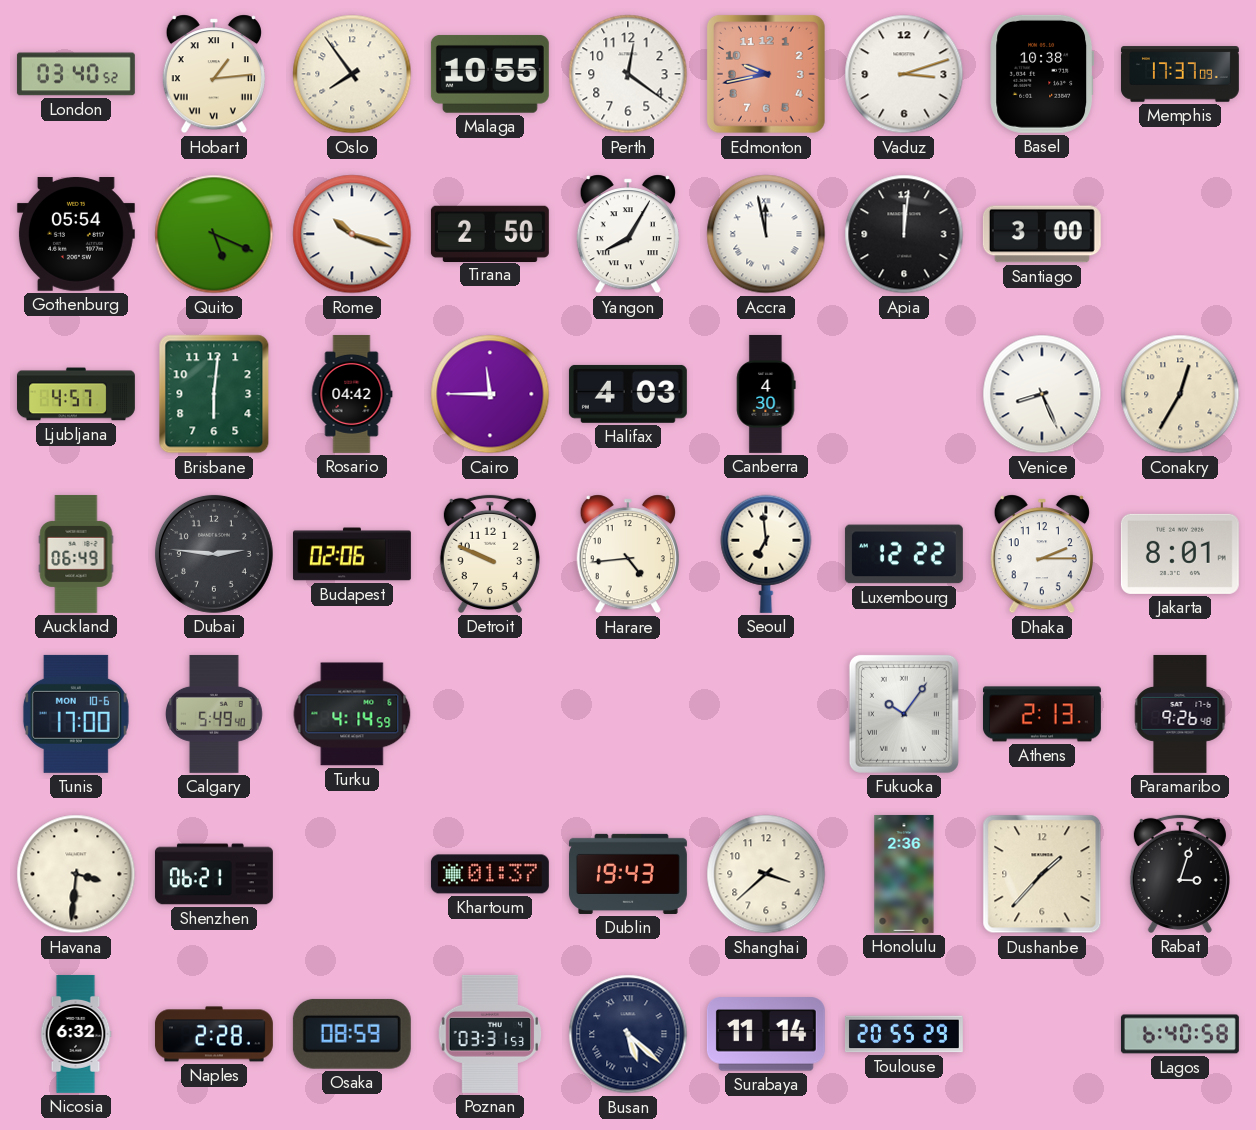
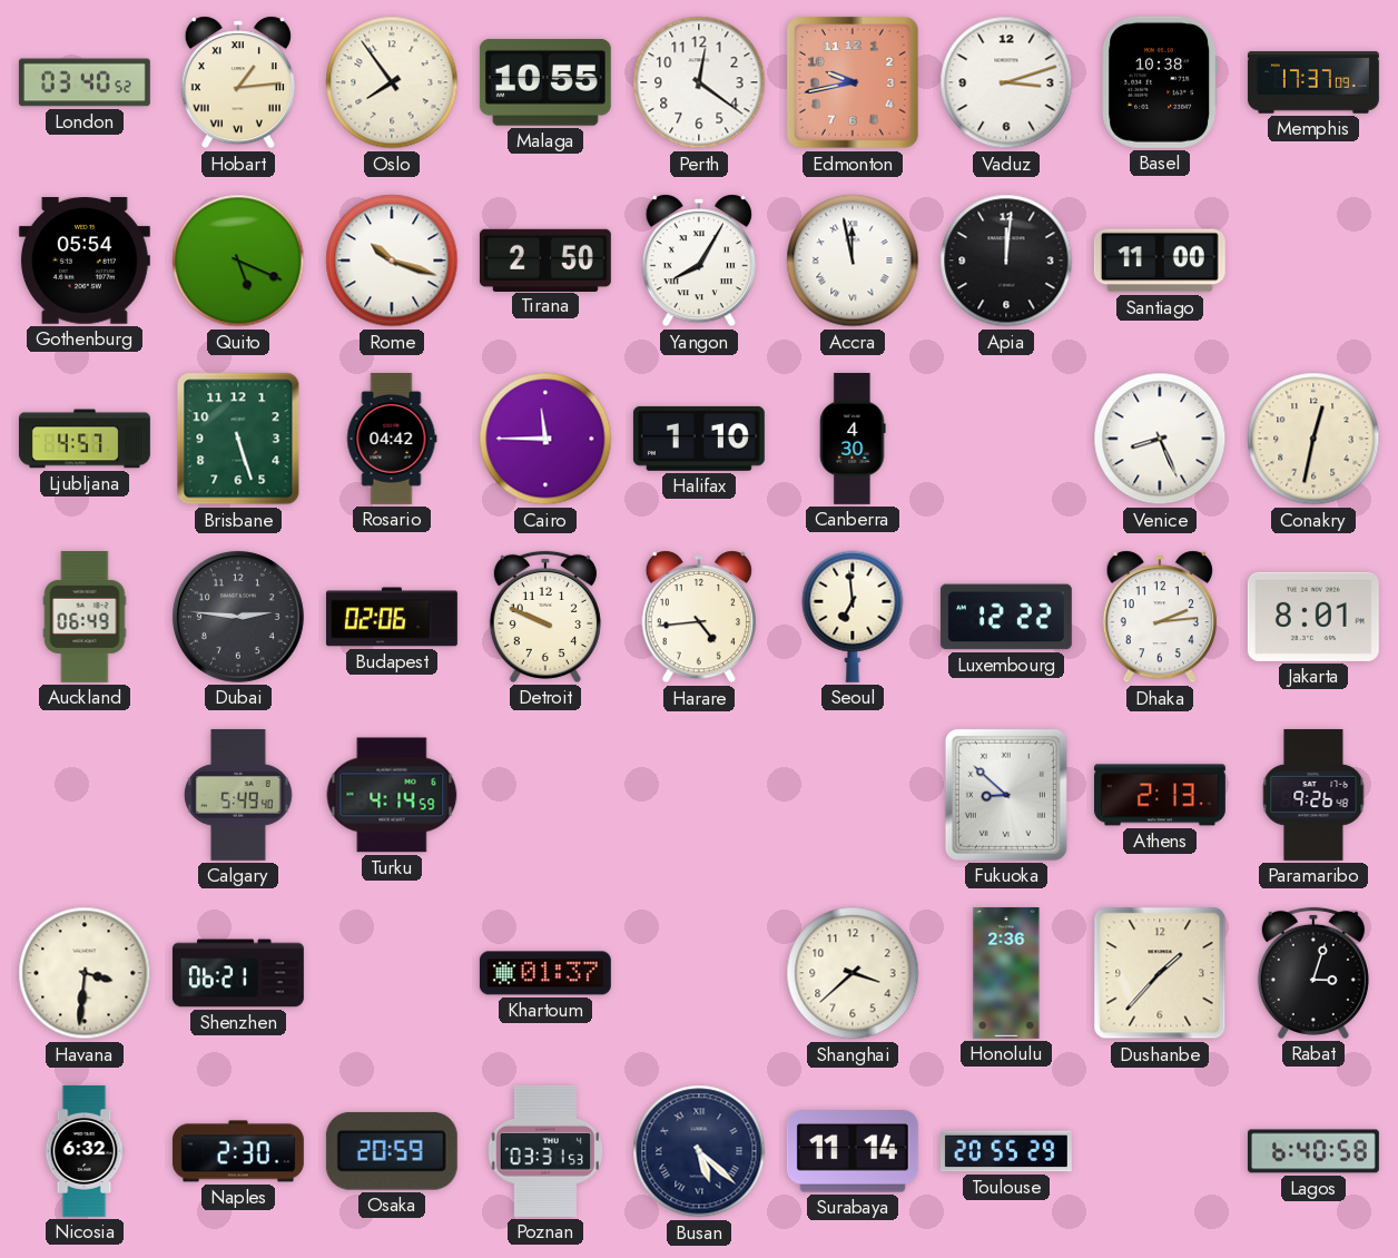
Santiago: 3:00 -> 11:00 (1160, 261)
Brisbane: 6:01 -> 5:27 (238, 439)
Halifax: 4:03 -> 1:10 (699, 439)
Conakry: 12:35 -> 12:32 (1313, 439)
Dhaka: 2:15 -> 2:14 (1160, 617)
Tunis: 17:00 -> none (76, 714)
Fukuoka: 10:06 -> 8:52 (1006, 795)
Dublin: 19:43 -> none (628, 874)
Naples: 2:28 -> 2:30 (238, 1151)
Osaka: 08:59 -> 20:59 (392, 1151)
